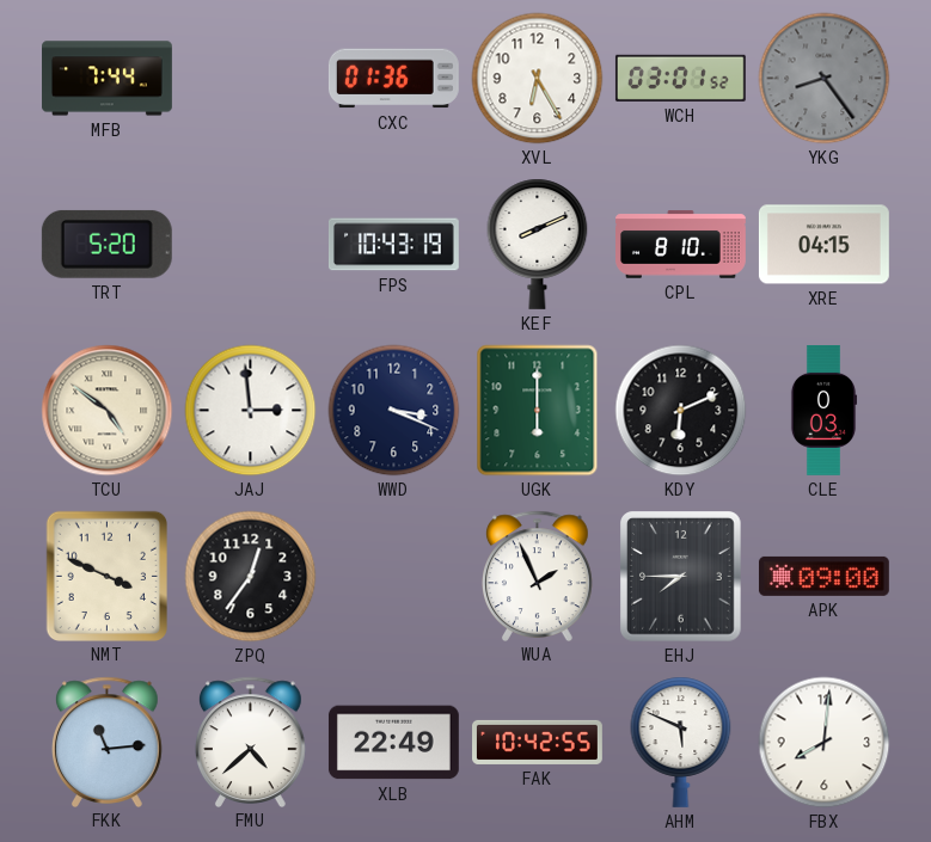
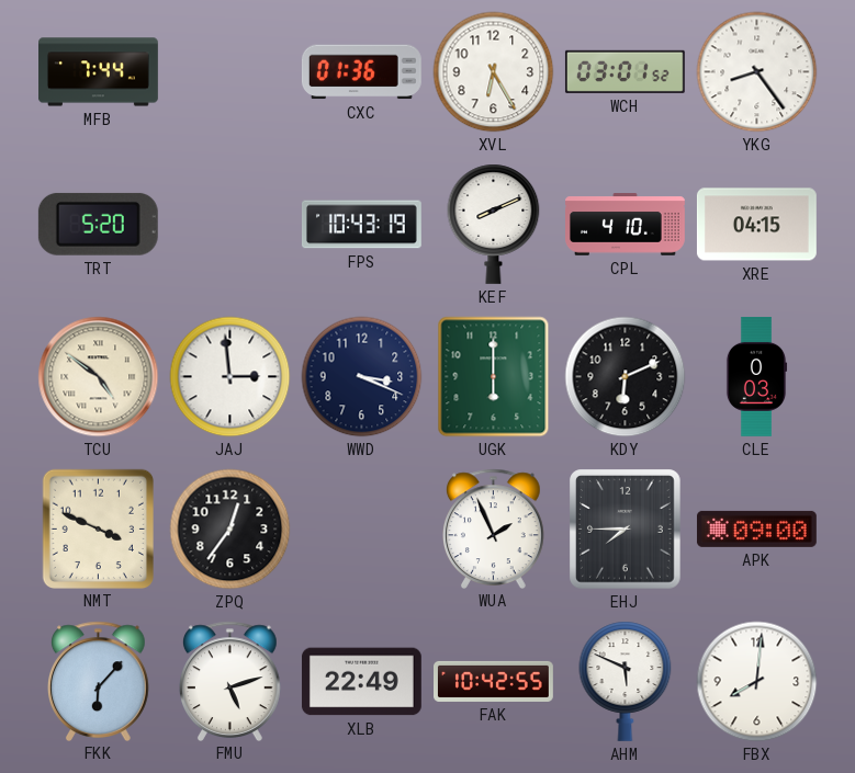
YKG dial: grey -> white (757, 72)
CPL: 8:10 -> 4:10 (626, 225)
FKK: 11:14 -> 6:07 (99, 681)
FMU: 4:38 -> 5:12 (230, 681)
